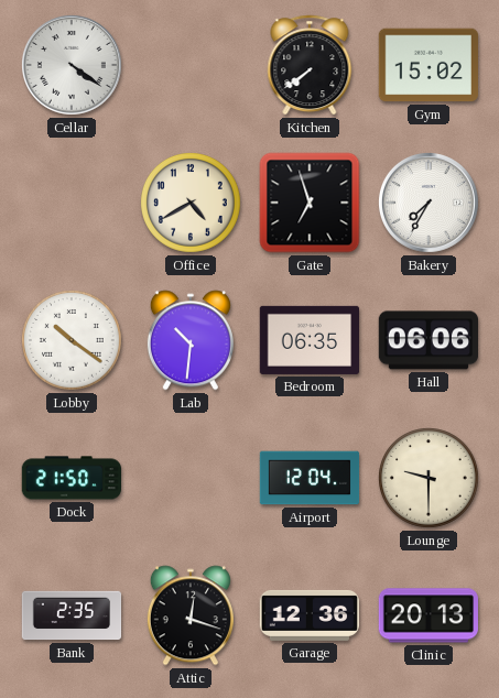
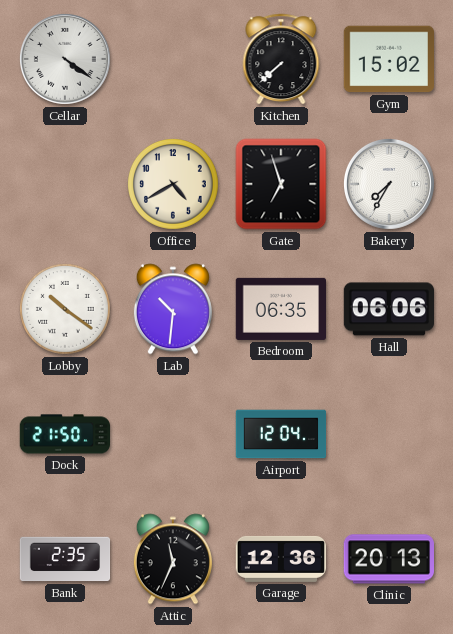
Kitchen: 7:39 -> 7:38 (281, 59)
Lounge: 9:30 -> none (430, 479)
Attic: 12:18 -> 11:34 (173, 559)
